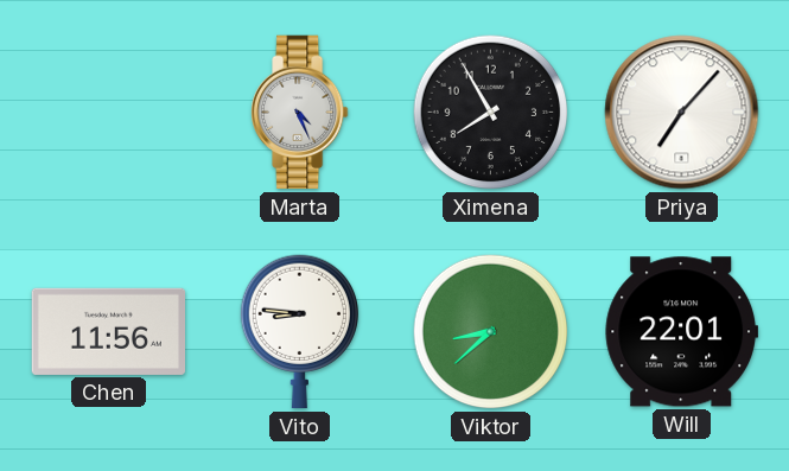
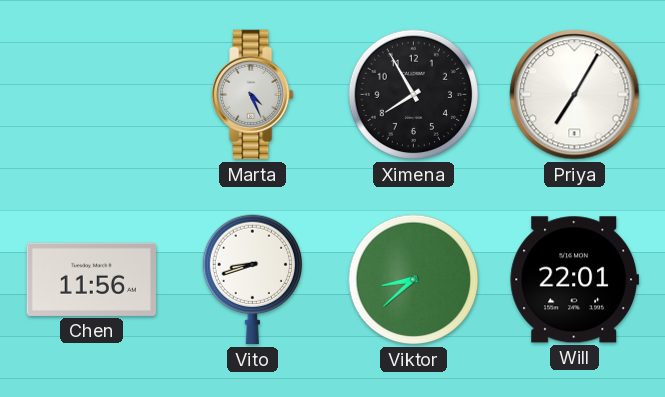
Priya: 7:07 -> 7:05 (575, 95)
Vito: 8:46 -> 8:42 (252, 280)
